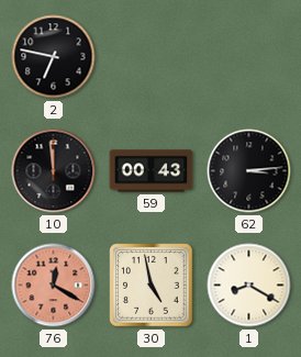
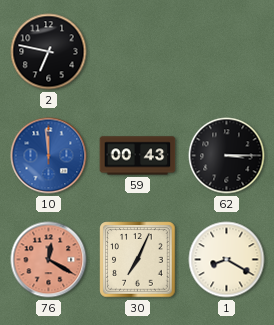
10 dial: black -> blue (49, 156)
62: 3:14 -> 3:15 (227, 156)
30: 4:58 -> 7:04 (138, 260)
